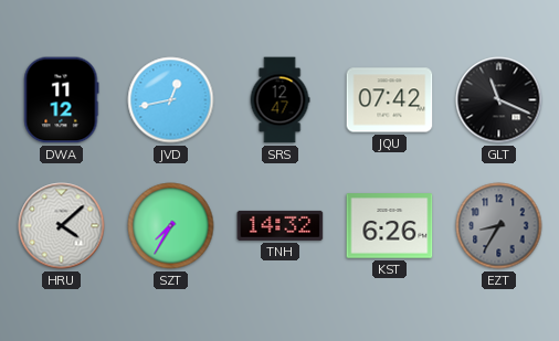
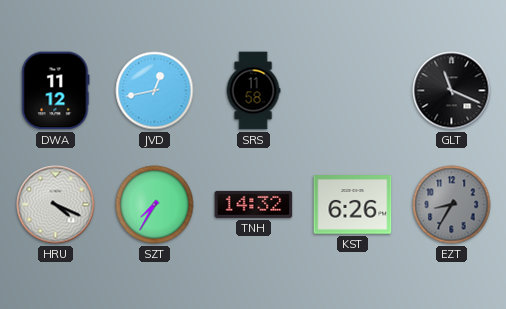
SRS: 12:47 -> 11:58 (253, 91)
JQU: 07:42 -> none (390, 100)
HRU: 4:08 -> 4:19 (56, 205)
